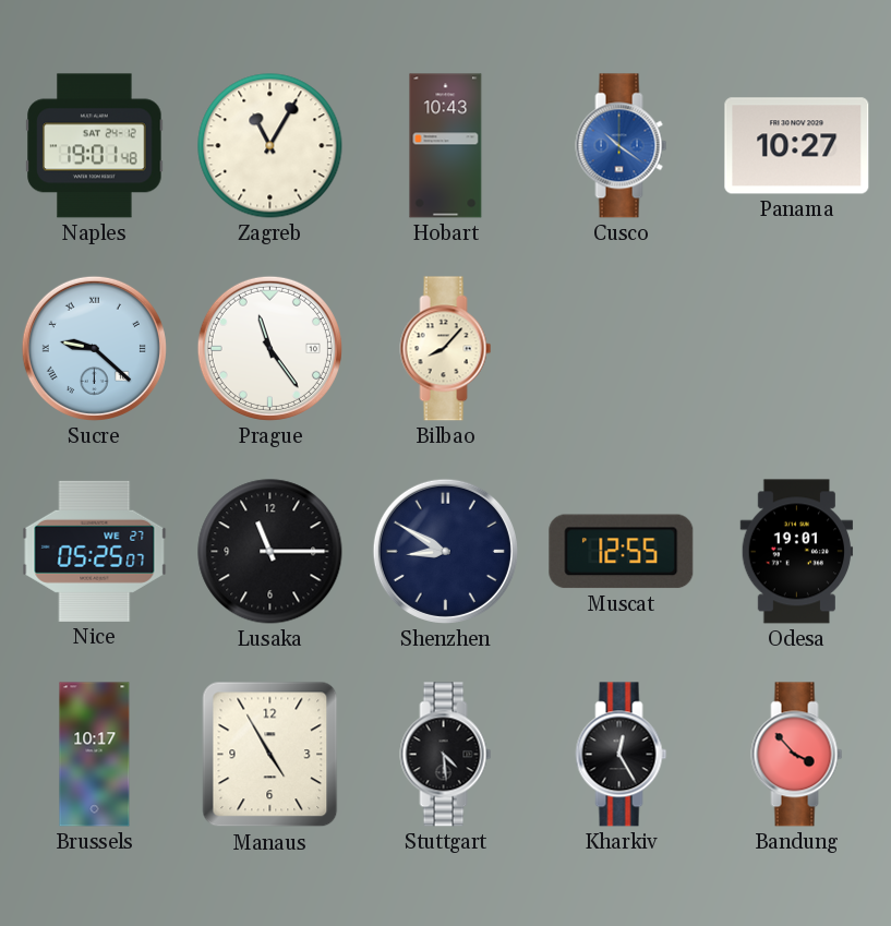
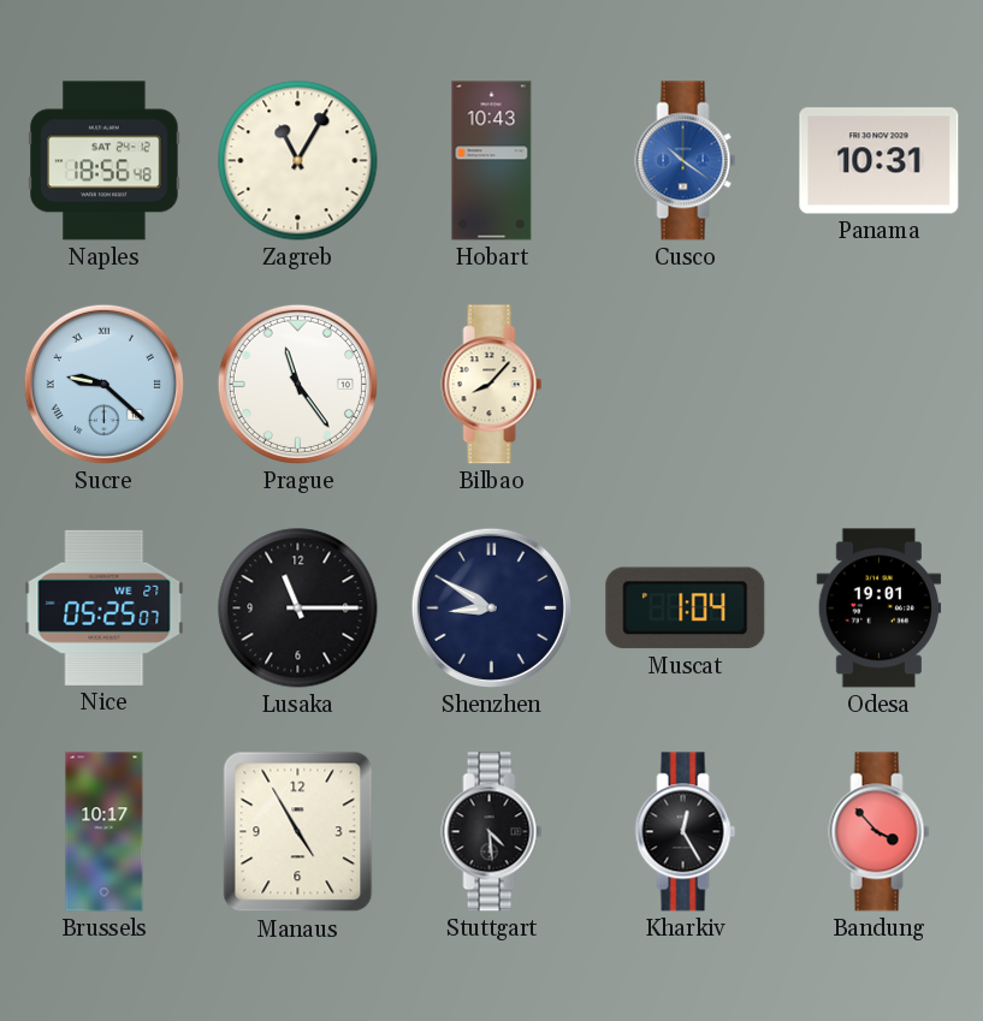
Naples: 19:01 -> 18:56 (105, 161)
Panama: 10:27 -> 10:31 (880, 161)
Muscat: 12:55 -> 1:04 (686, 609)
